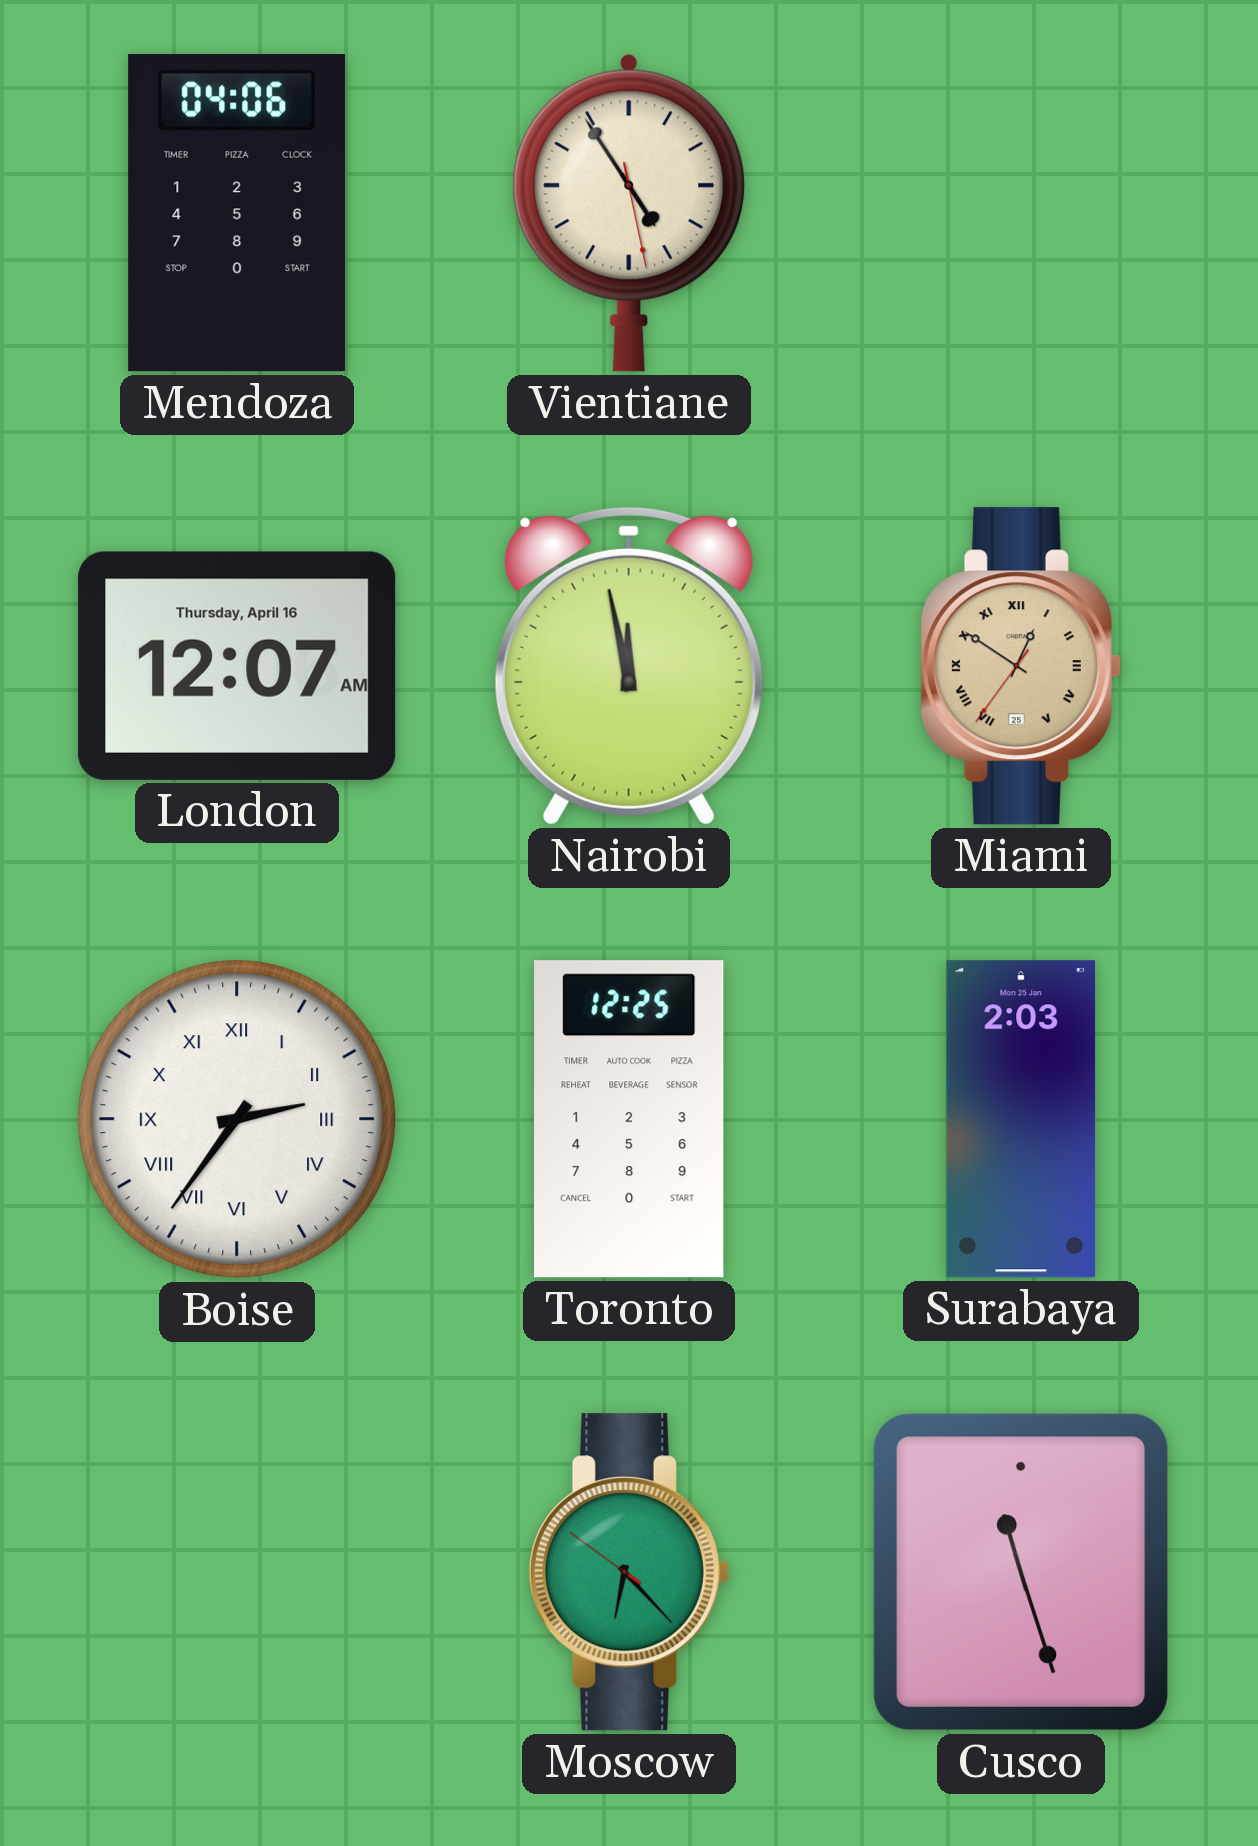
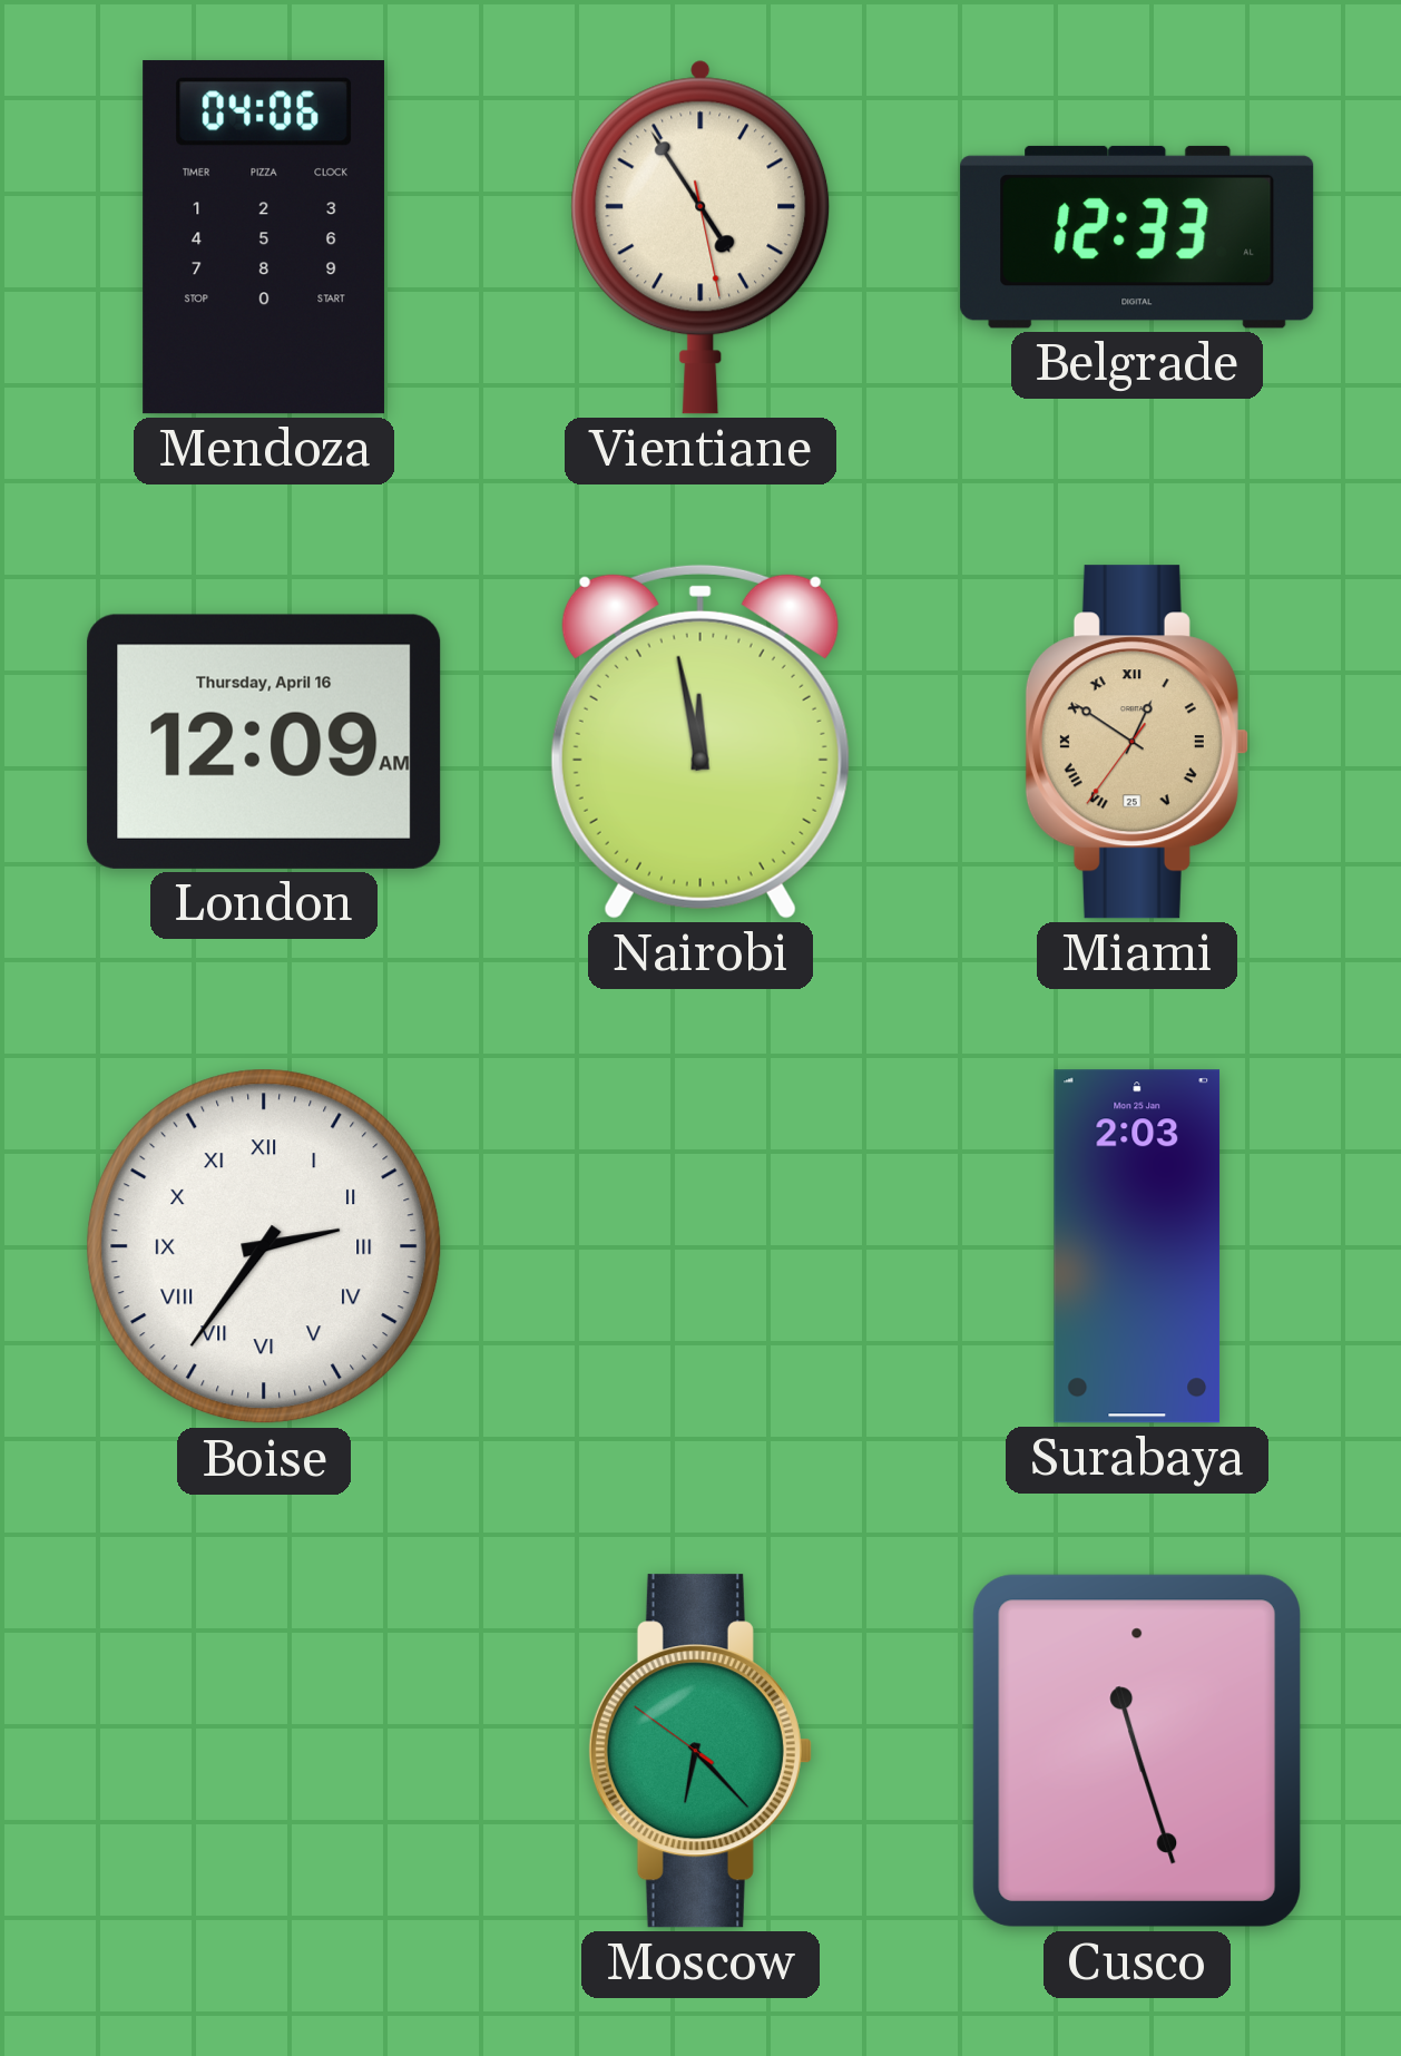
Belgrade: none -> 12:33 (1137, 237)
London: 12:07 -> 12:09 (264, 742)
Toronto: 12:25 -> none (629, 1119)
